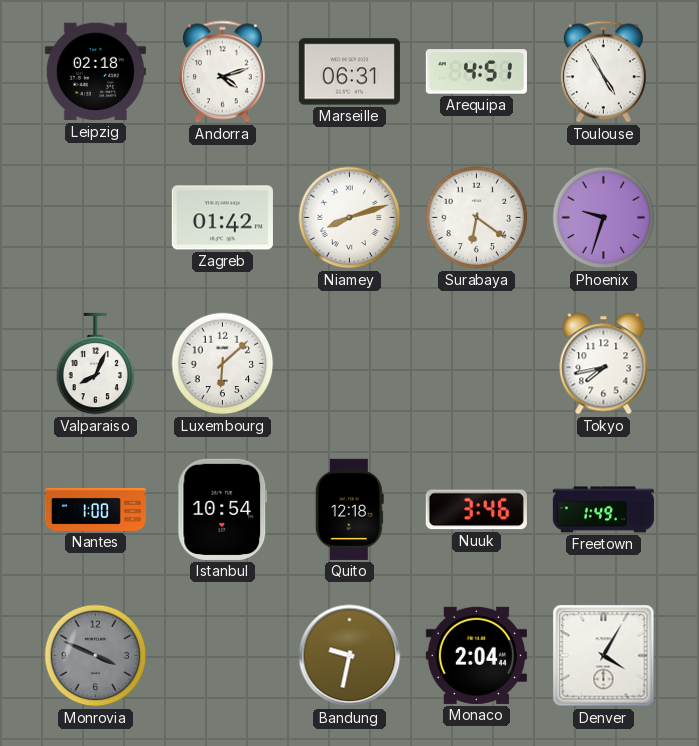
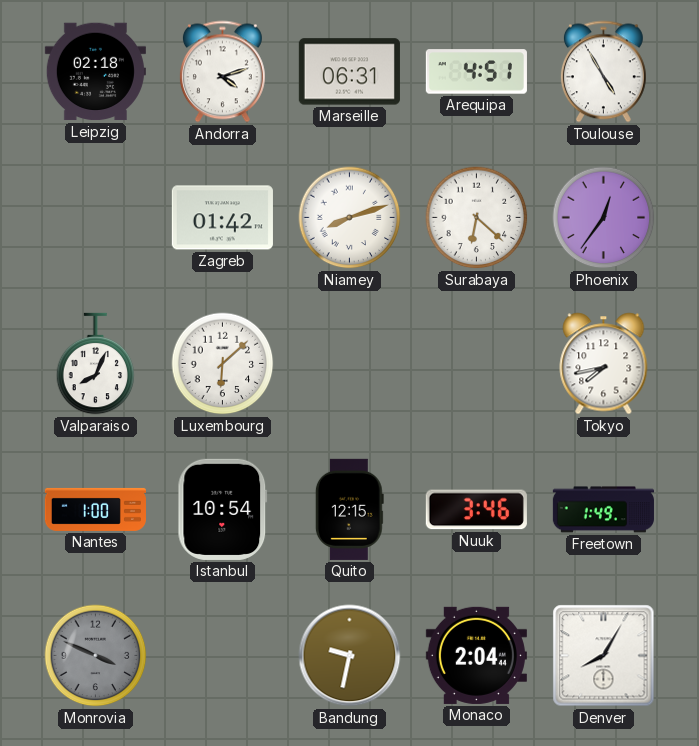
Surabaya: 6:21 -> 6:22 (477, 218)
Phoenix: 9:33 -> 12:36 (604, 218)
Quito: 12:18 -> 12:15 (349, 509)
Denver: 4:05 -> 8:05 (604, 656)
